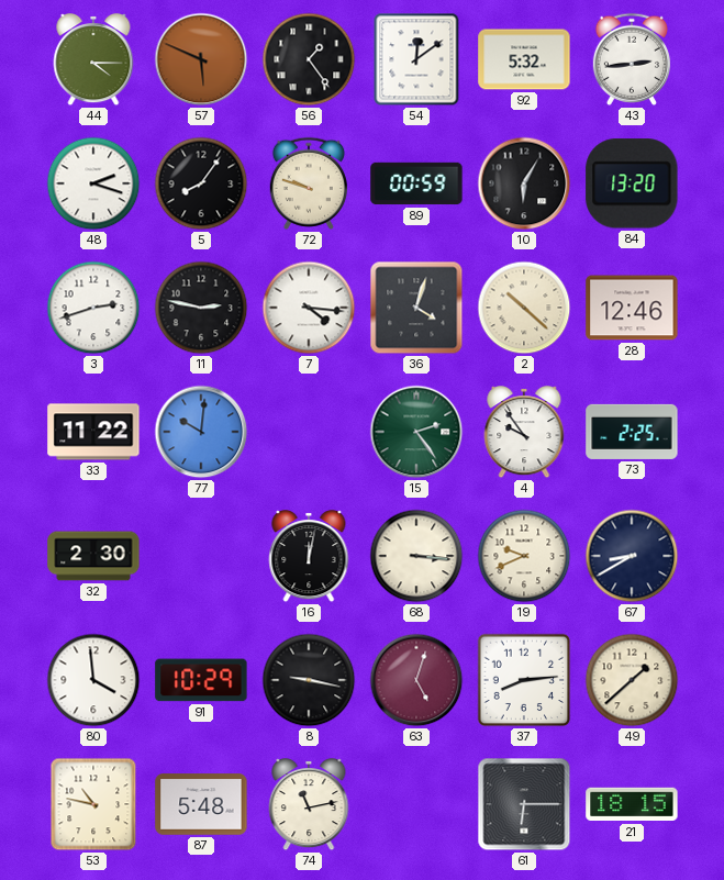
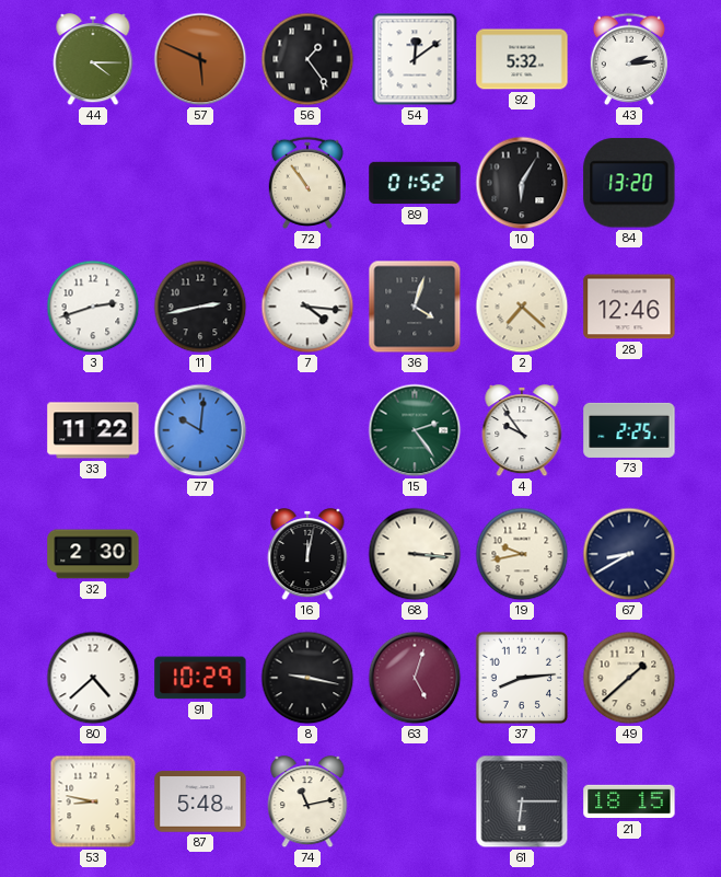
43: 2:44 -> 2:14 (628, 59)
48: 2:18 -> none (93, 183)
5: 8:06 -> none (201, 183)
72: 9:48 -> 10:54 (306, 183)
89: 00:59 -> 01:52 (415, 183)
11: 2:47 -> 2:43 (200, 307)
2: 10:22 -> 7:22 (522, 307)
19: 9:41 -> 9:43 (522, 554)
80: 3:59 -> 4:38 (93, 678)
53: 10:47 -> 8:47 (93, 801)
